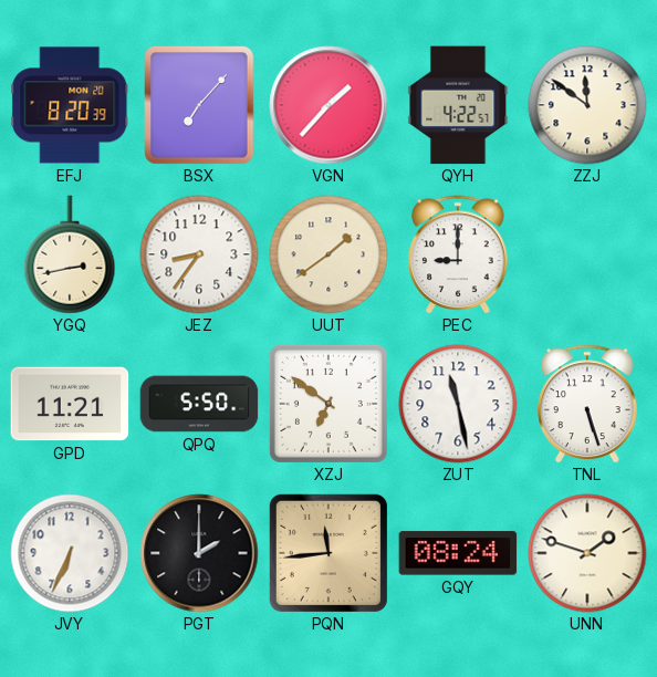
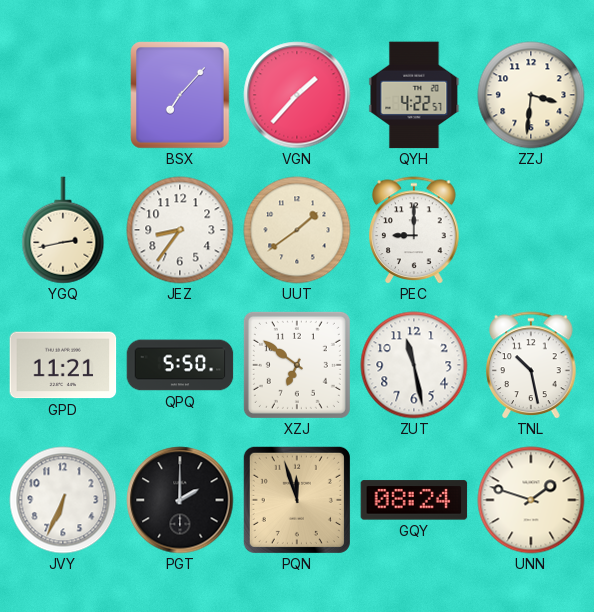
EFJ: 8:20 -> none (70, 105)
ZZJ: 11:51 -> 3:31 (531, 95)
TNL: 5:27 -> 10:28 (531, 365)
PQN: 11:44 -> 11:57 (297, 500)
